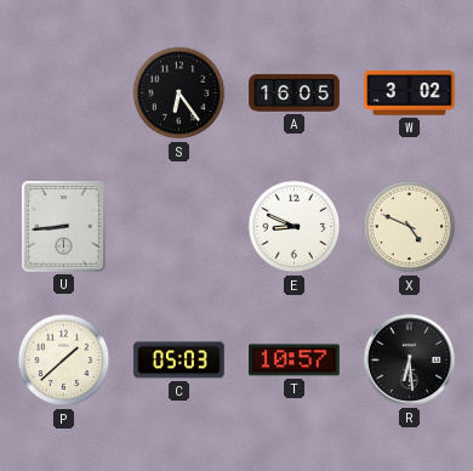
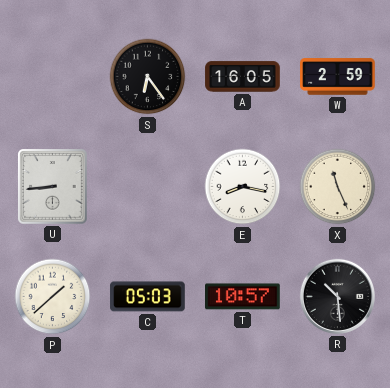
W: 3:02 -> 2:59 (338, 77)
E: 8:49 -> 8:17 (243, 187)
X: 4:49 -> 11:26 (338, 187)
R: 6:29 -> 10:29 (337, 296)
